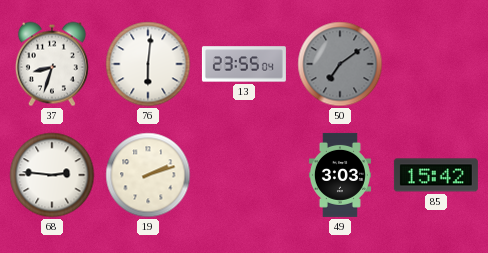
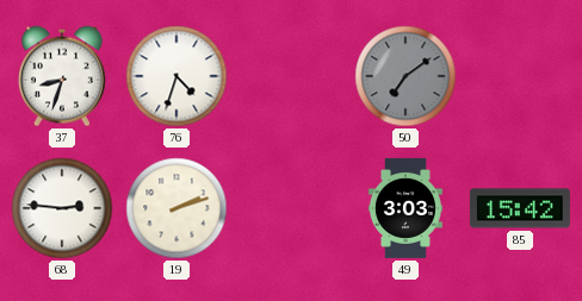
76: 6:01 -> 4:33 (177, 76)
13: 23:55 -> none (244, 64)
